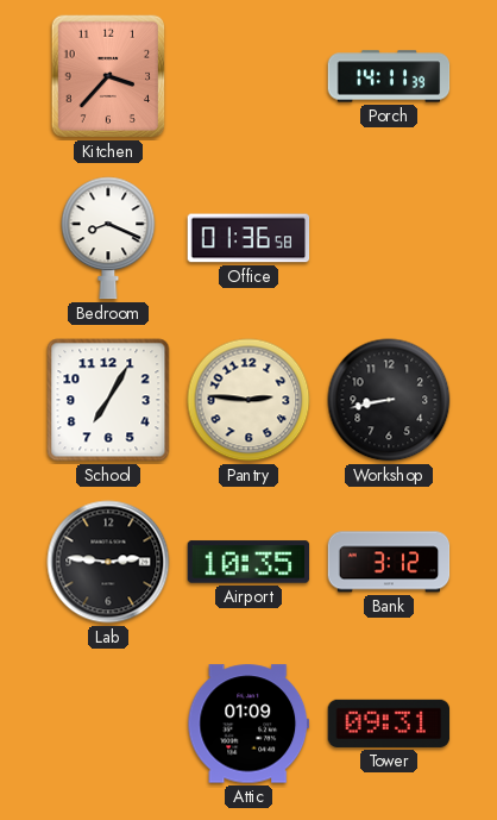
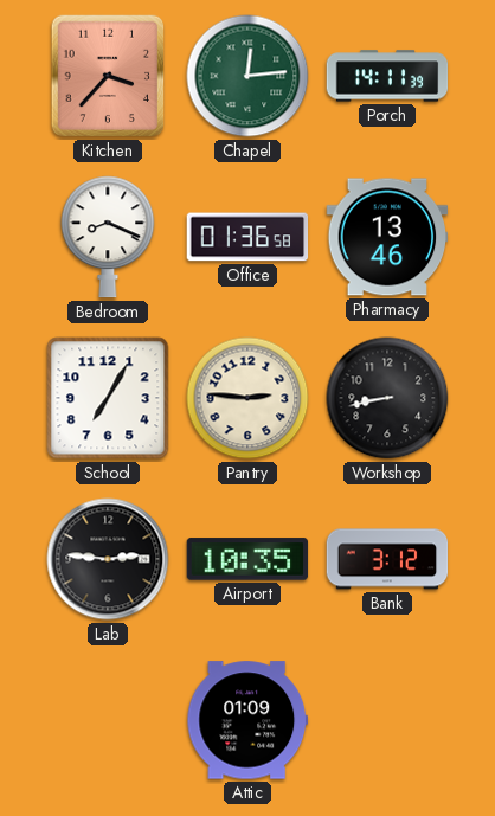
Chapel: none -> 12:14 (247, 76)
Pharmacy: none -> 13:46 (387, 237)
Tower: 09:31 -> none (389, 724)
